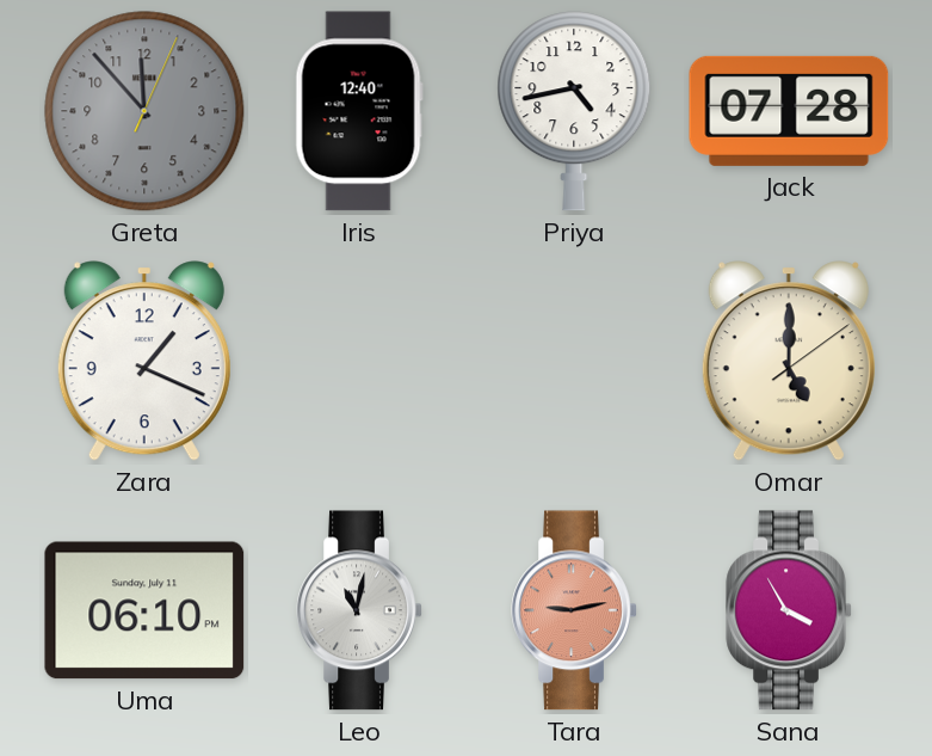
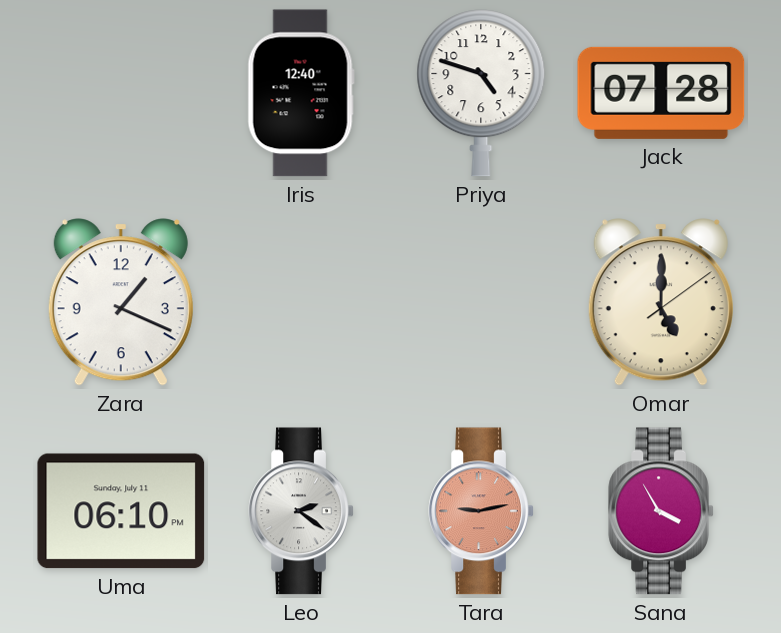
Greta: 11:53 -> none (144, 111)
Priya: 4:43 -> 4:48 (481, 93)
Leo: 11:02 -> 2:21 (301, 511)
